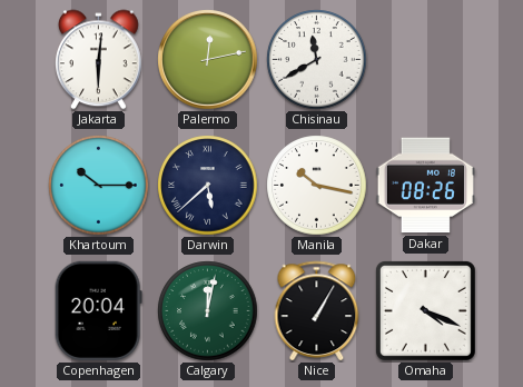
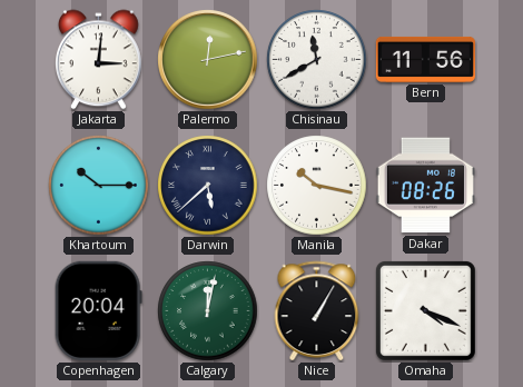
Jakarta: 6:01 -> 3:01 (98, 60)
Bern: none -> 11:56 (425, 59)
